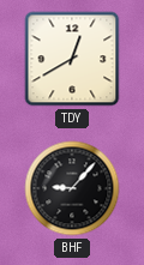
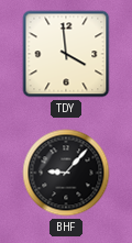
TDY: 12:40 -> 3:59 (66, 54)
